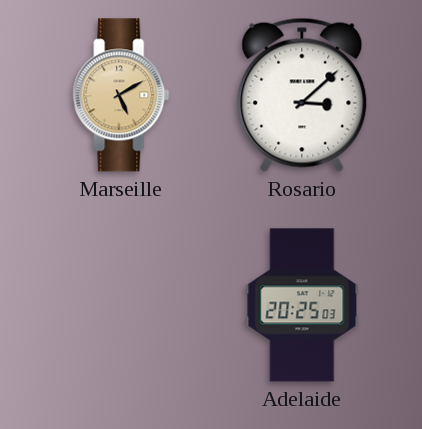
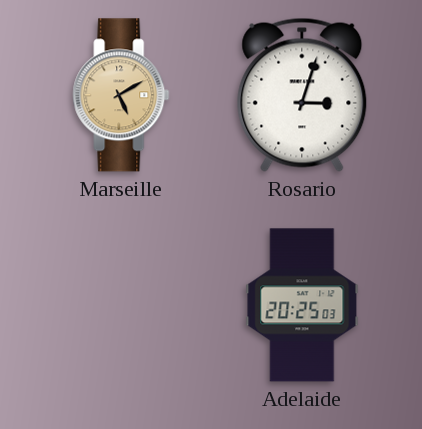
Rosario: 3:08 -> 3:03 (302, 95)
